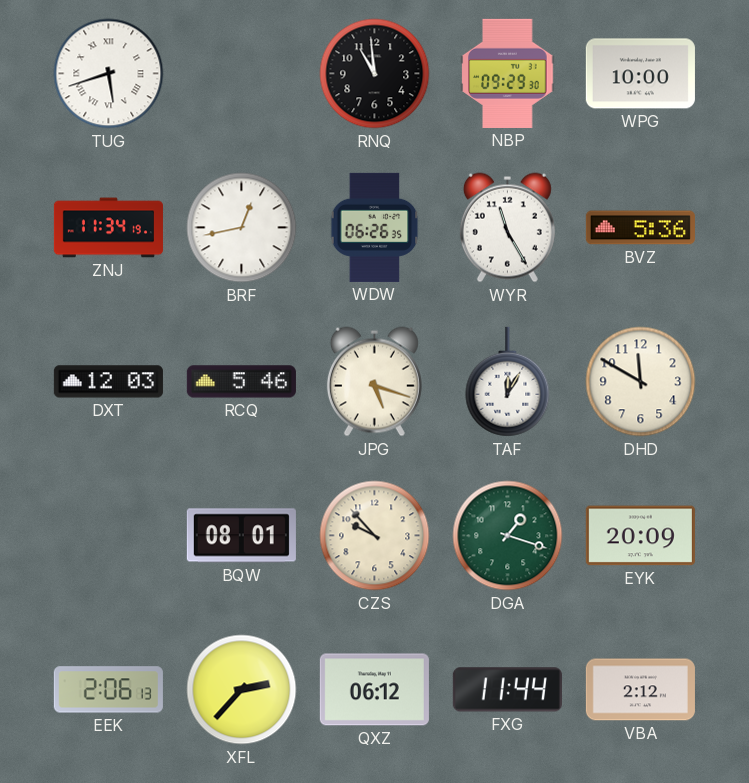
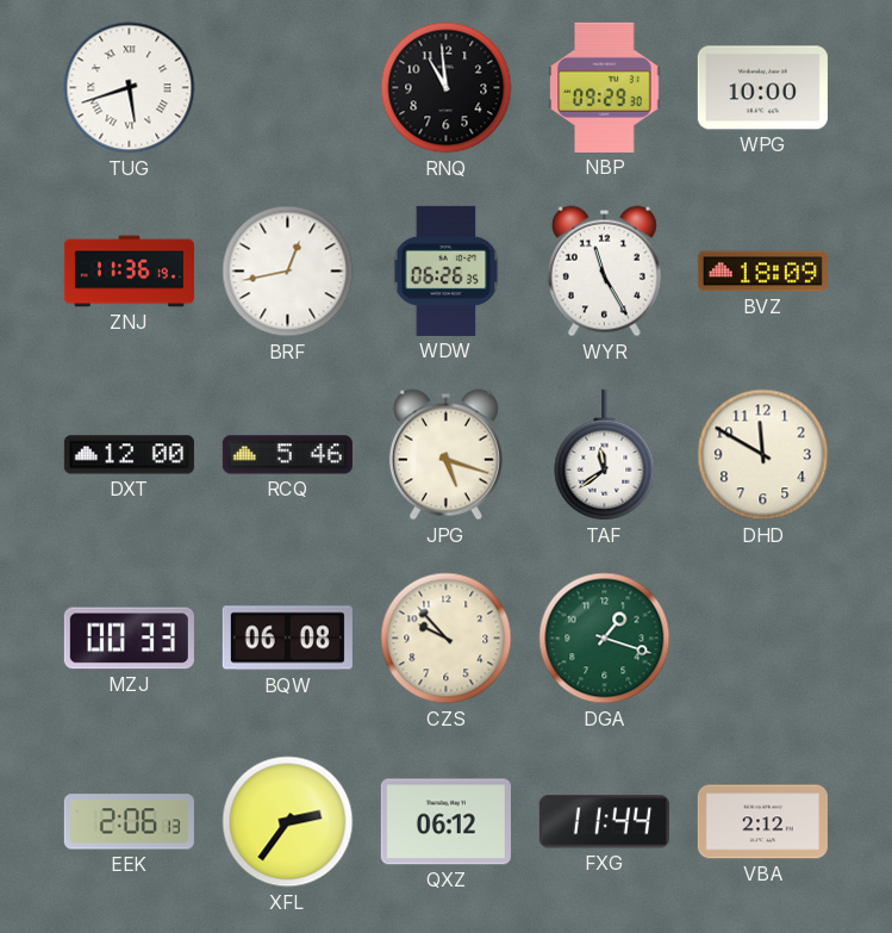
ZNJ: 11:34 -> 11:36 (129, 272)
BVZ: 5:36 -> 18:09 (762, 272)
DXT: 12:03 -> 12:00 (129, 455)
TAF: 12:05 -> 11:39 (605, 455)
MZJ: none -> 00:33 (129, 639)
BQW: 08:01 -> 06:08 (287, 639)
EYK: 20:09 -> none (640, 536)
XFL: 2:37 -> 2:36 (288, 822)
